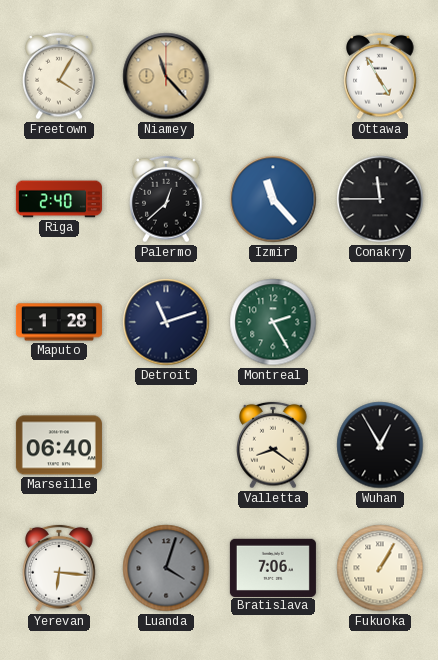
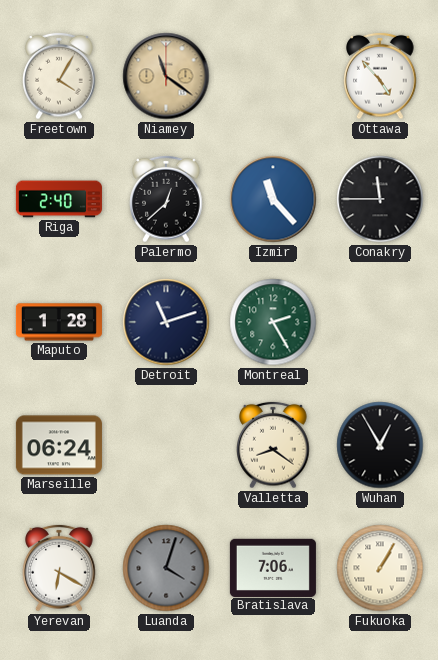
Niamey: 11:23 -> 11:21 (166, 76)
Ottawa: 4:55 -> 4:53 (380, 76)
Marseille: 06:40 -> 06:24 (59, 445)
Yerevan: 6:16 -> 6:20 (59, 568)
